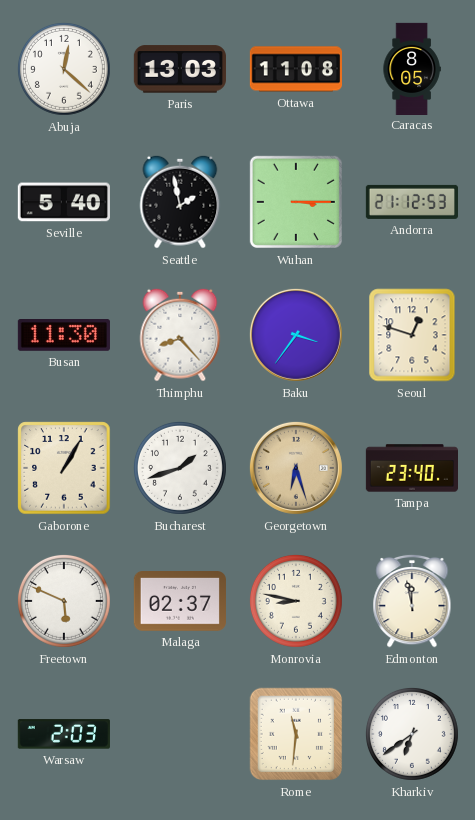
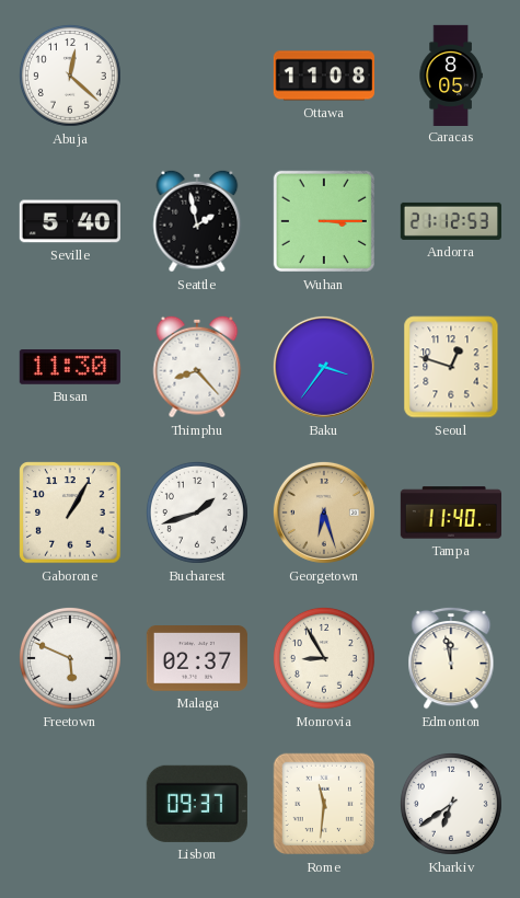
Paris: 13:03 -> none (180, 69)
Tampa: 23:40 -> 11:40 (450, 513)
Monrovia: 8:47 -> 8:55 (324, 658)
Warsaw: 2:03 -> none (64, 734)
Lisbon: none -> 09:37 (197, 804)
